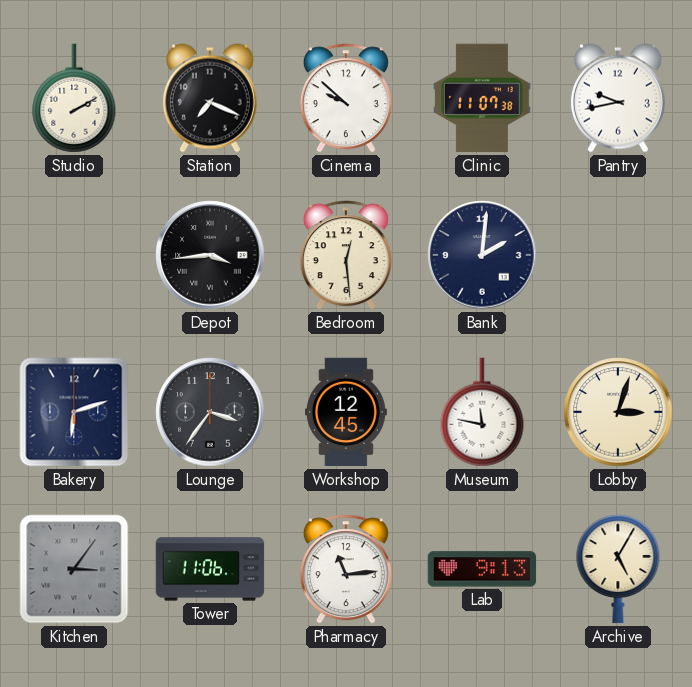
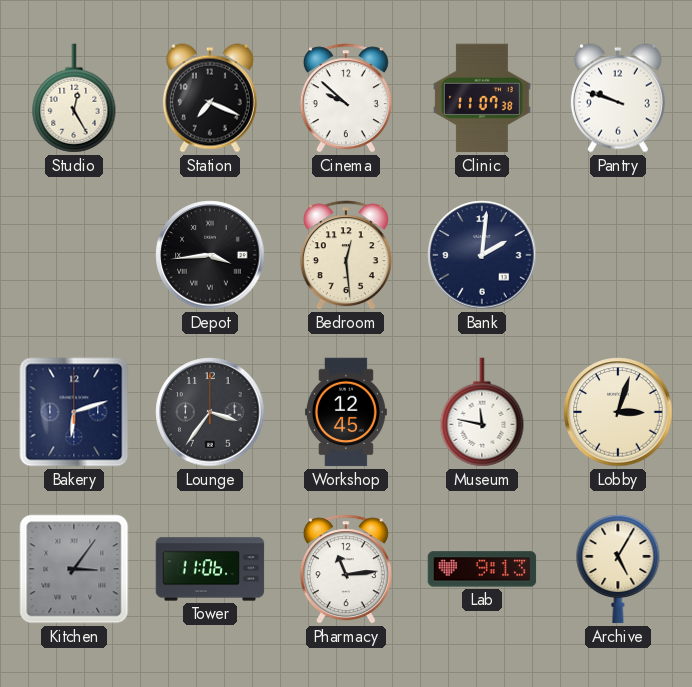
Studio: 2:10 -> 12:25 (74, 98)
Pantry: 9:43 -> 9:48 (618, 98)
